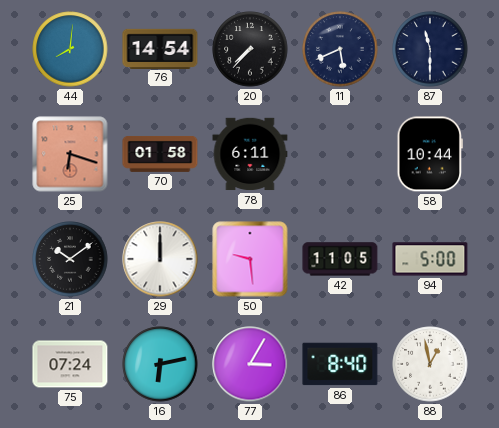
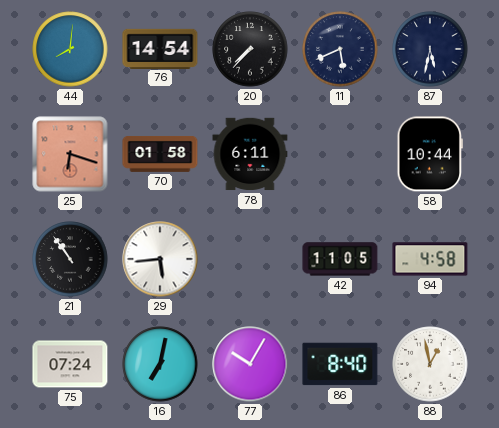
87: 11:30 -> 5:32 (430, 49)
21: 10:09 -> 10:54 (70, 259)
29: 12:00 -> 5:44 (160, 259)
50: 9:29 -> none (250, 259)
94: 5:00 -> 4:58 (430, 259)
16: 6:13 -> 7:02 (160, 364)
77: 3:05 -> 10:05 (250, 364)
